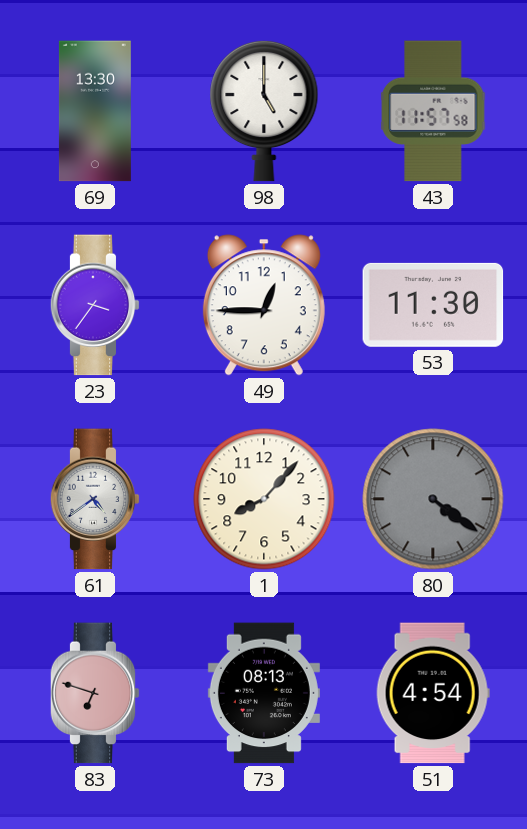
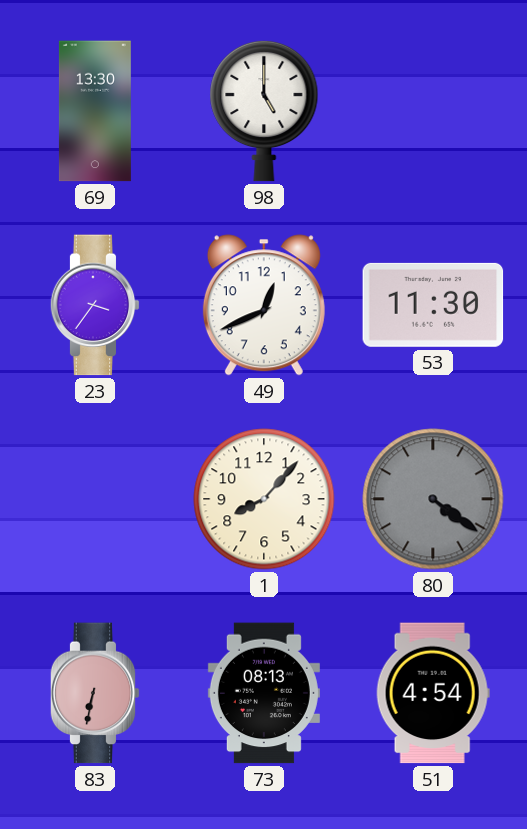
43: 11:57 -> none (433, 111)
49: 12:45 -> 12:41 (264, 305)
61: 4:39 -> none (95, 499)
83: 6:48 -> 6:32 (95, 693)
